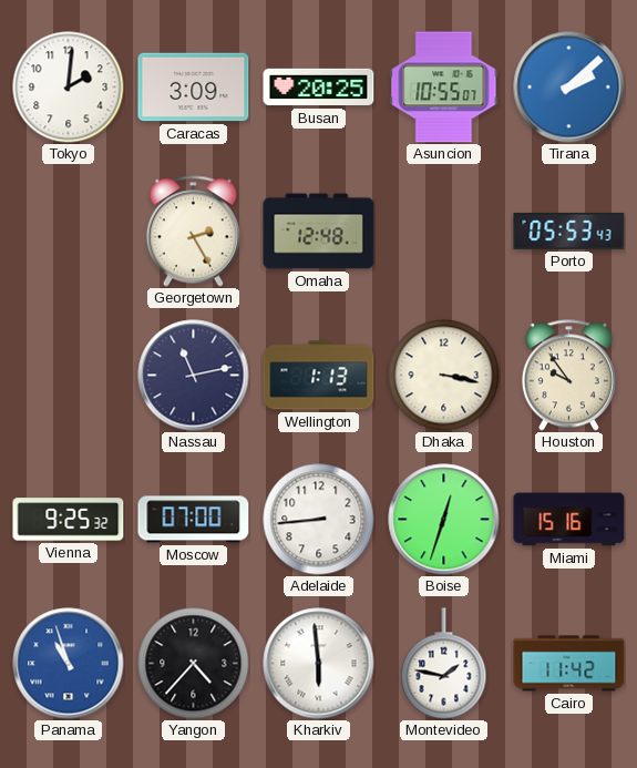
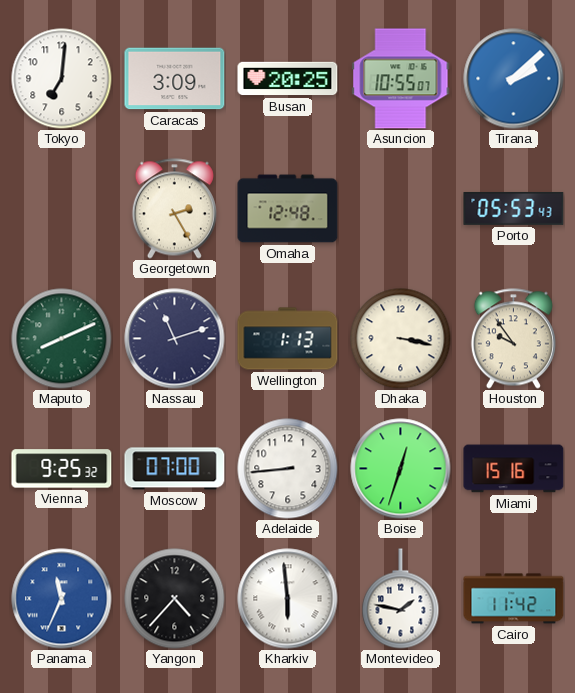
Tokyo: 2:01 -> 7:01 (62, 79)
Maputo: none -> 8:11 (62, 339)
Nassau: 11:13 -> 11:12 (175, 339)
Panama: 10:57 -> 11:34 (62, 599)
